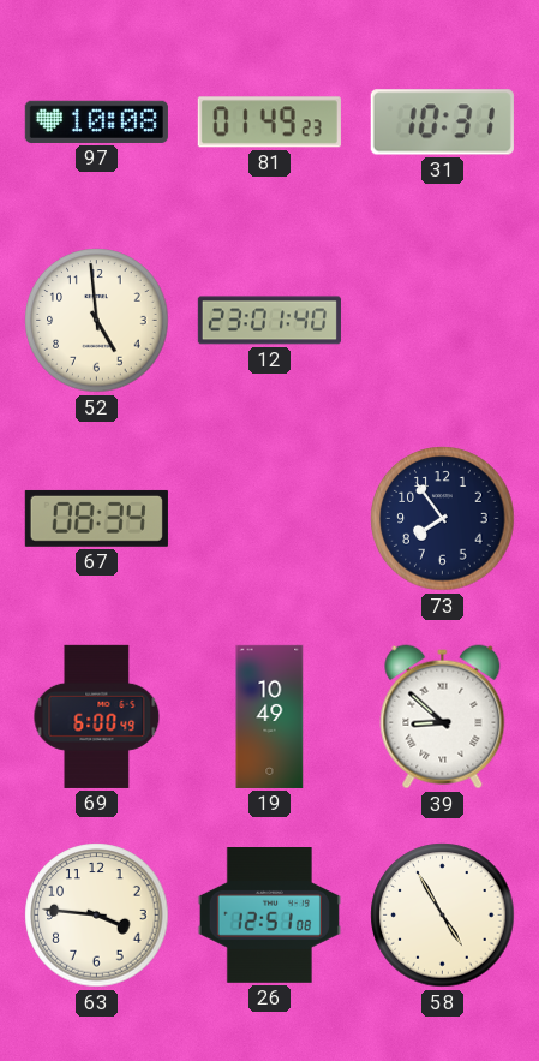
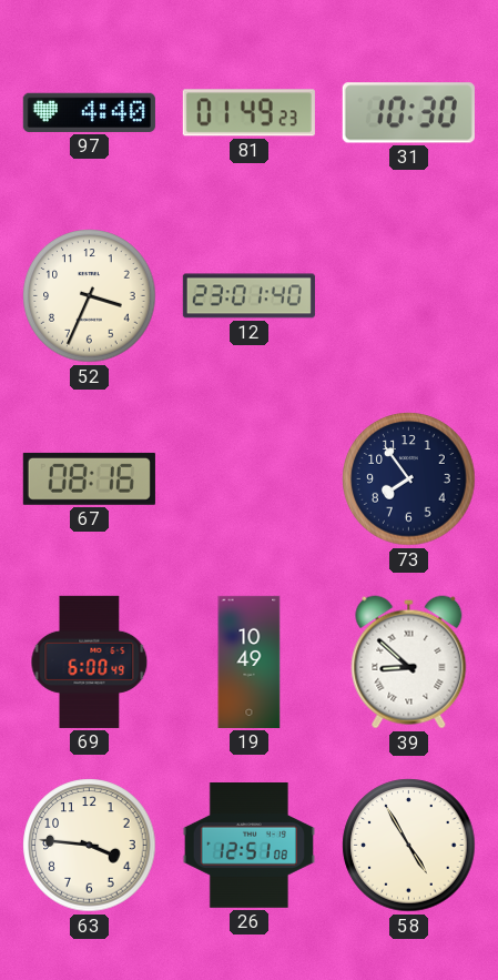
97: 10:08 -> 4:40 (89, 112)
31: 10:31 -> 10:30 (408, 113)
52: 4:59 -> 3:34 (90, 296)
67: 08:34 -> 08:16 (89, 478)
